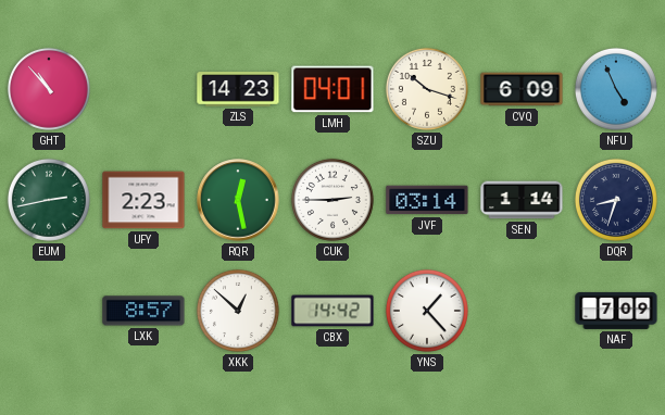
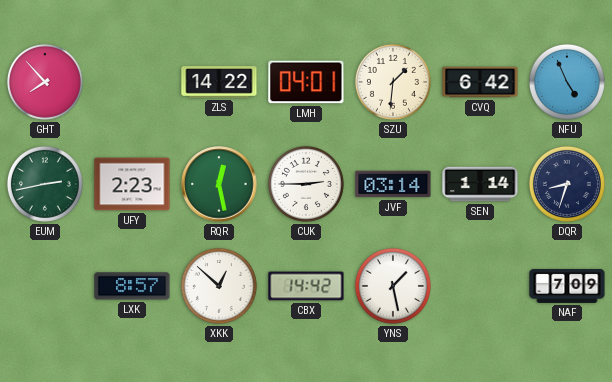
GHT: 10:53 -> 7:53 (45, 82)
ZLS: 14:23 -> 14:22 (219, 82)
SZU: 10:18 -> 1:31 (393, 82)
CVQ: 6:09 -> 6:42 (480, 82)
YNS: 1:23 -> 1:28 (393, 286)
